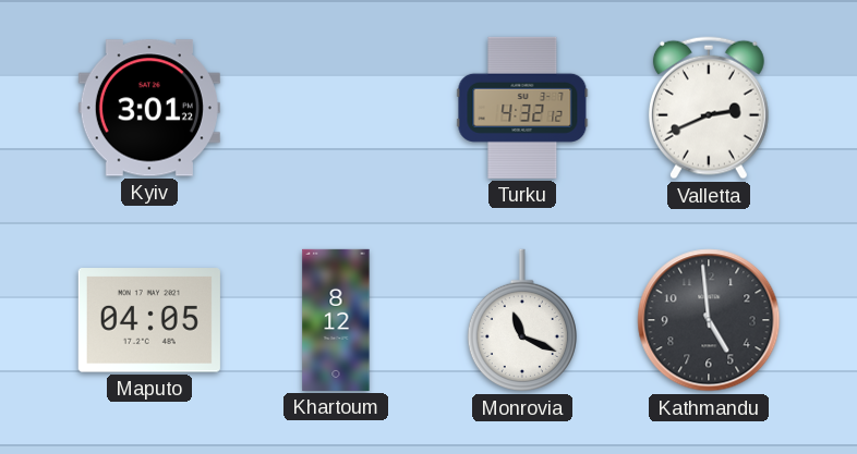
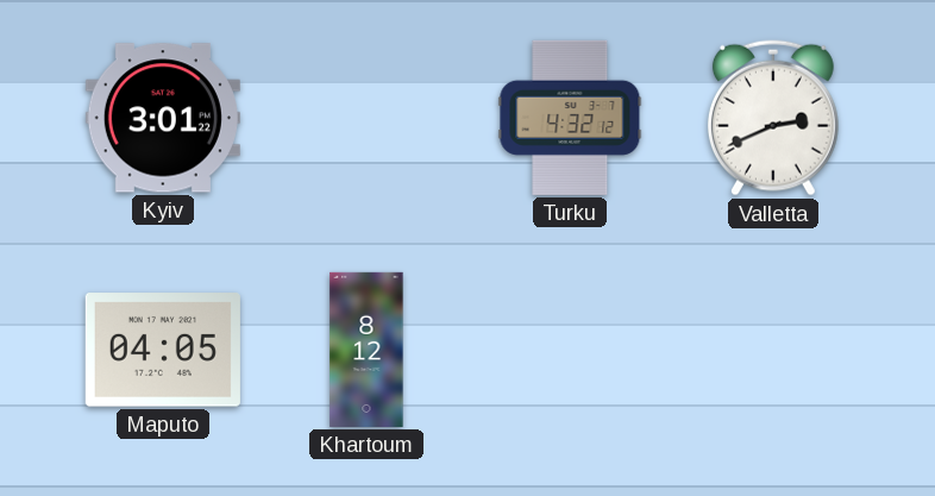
Monrovia: 11:19 -> none (522, 320)
Kathmandu: 4:59 -> none (709, 320)
